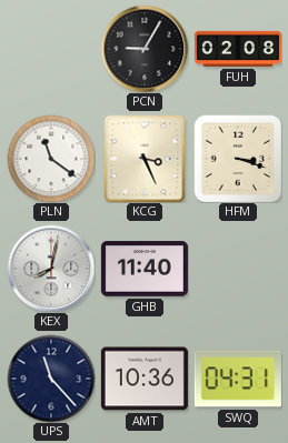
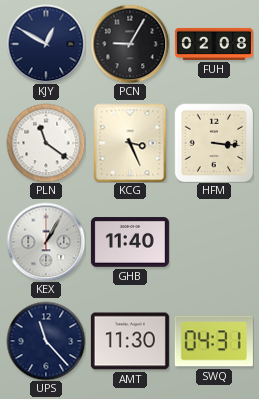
KJY: none -> 12:50 (46, 44)
HFM: 3:18 -> 3:16 (214, 143)
KEX: 8:02 -> 1:05 (46, 242)
AMT: 10:36 -> 11:30 (130, 341)
